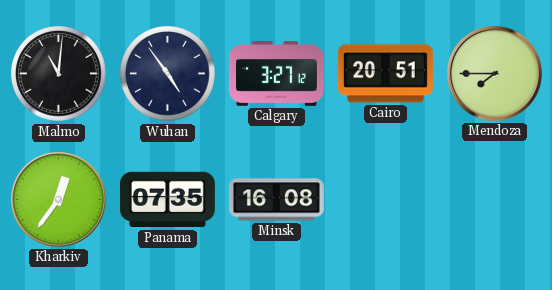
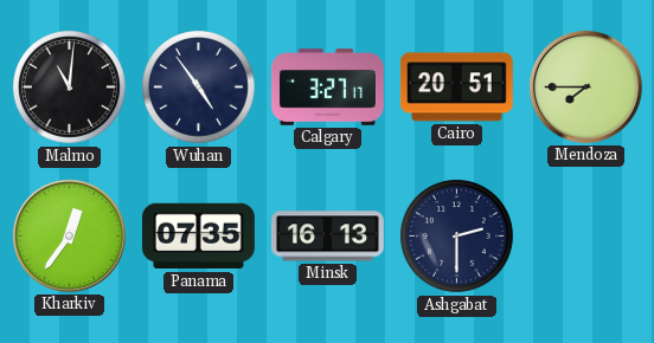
Calgary: 3:27:12 -> 3:27:17 (327, 88)
Minsk: 16:08 -> 16:13 (327, 237)
Ashgabat: none -> 2:30 (457, 237)
